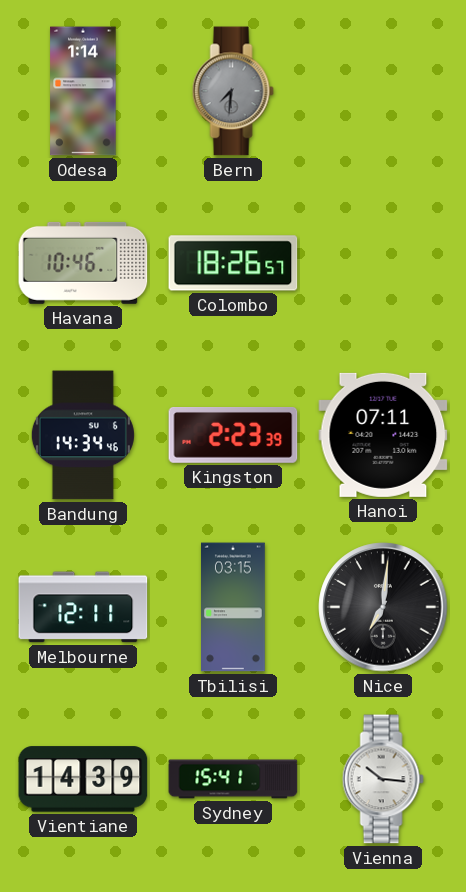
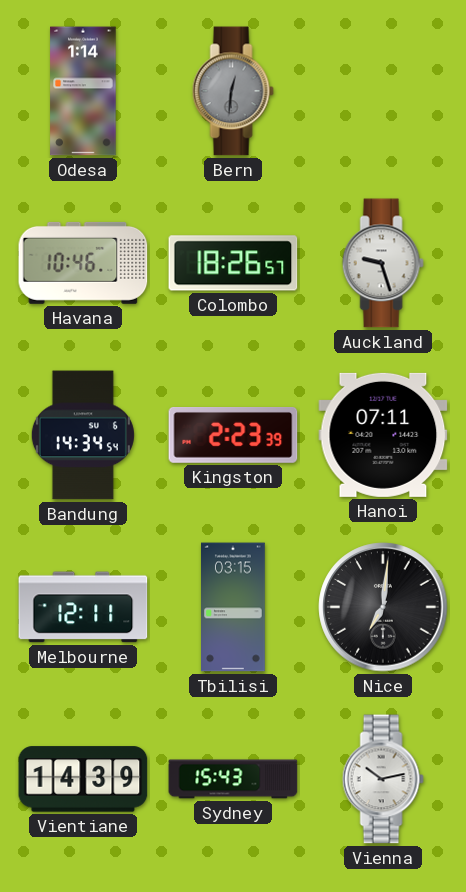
Bern: 7:31 -> 12:31 (233, 91)
Auckland: none -> 9:27 (383, 263)
Bandung: 14:34:46 -> 14:34:54 (83, 435)
Sydney: 15:41 -> 15:43 (233, 779)
Vienna: 10:16 -> 10:13 (383, 779)
